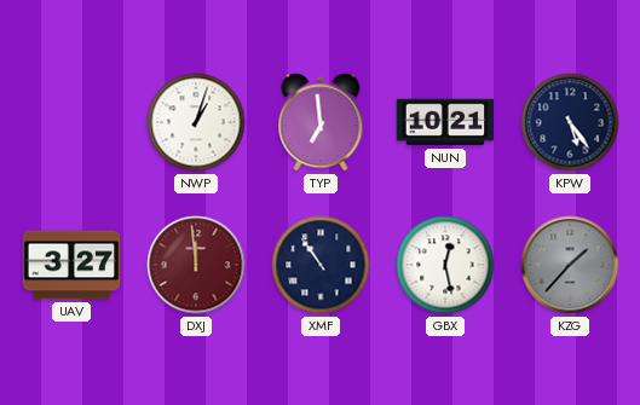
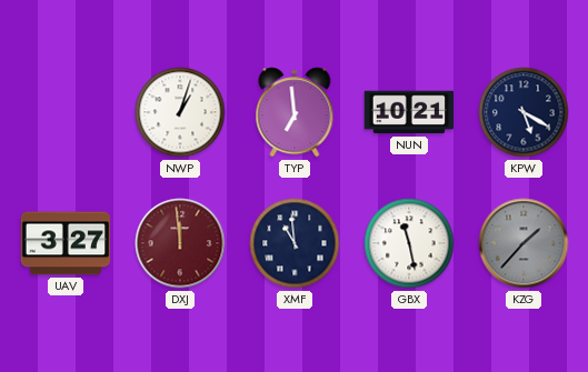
KPW: 5:24 -> 5:20 (524, 112)
XMF: 10:54 -> 10:59 (295, 243)
GBX: 12:28 -> 11:28 (409, 243)
